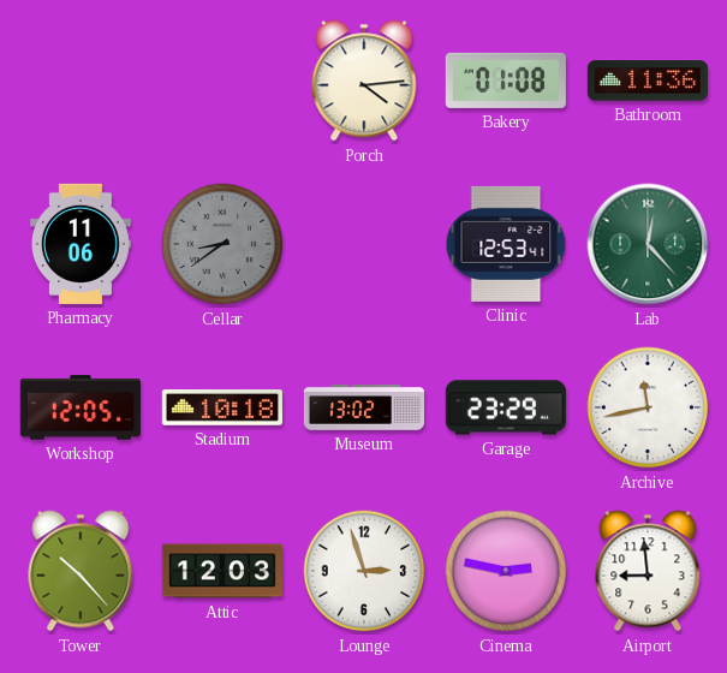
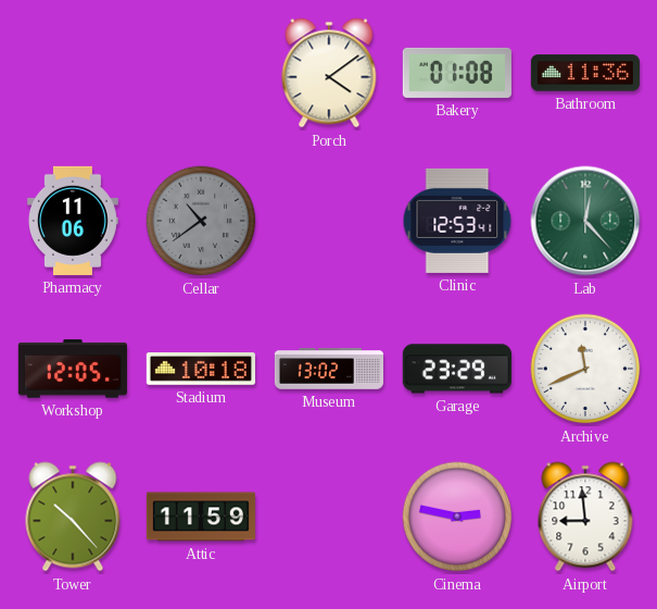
Porch: 4:14 -> 4:09 (329, 73)
Cellar: 8:39 -> 10:39 (201, 221)
Archive: 11:43 -> 11:41 (585, 369)
Attic: 12:03 -> 11:59 (201, 517)
Lounge: 2:57 -> none (364, 571)
